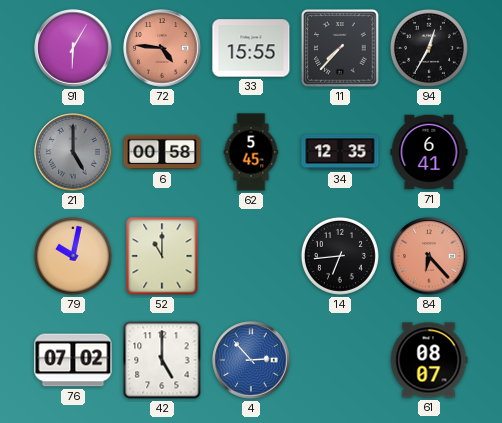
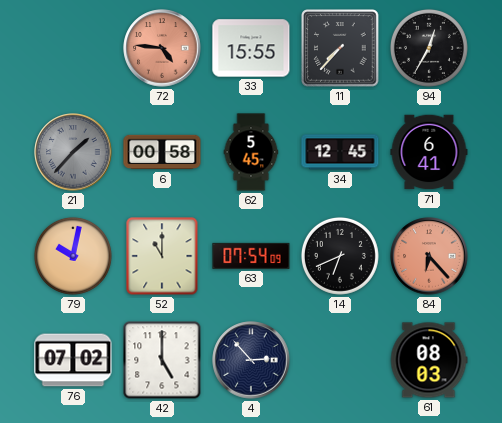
91: 6:05 -> none (73, 48)
21: 5:00 -> 1:37 (73, 152)
34: 12:35 -> 12:45 (340, 152)
63: none -> 07:54 (251, 256)
14: 6:44 -> 6:41 (340, 256)
4 dial: blue -> navy (251, 360)
61: 08:07 -> 08:03 (429, 360)
